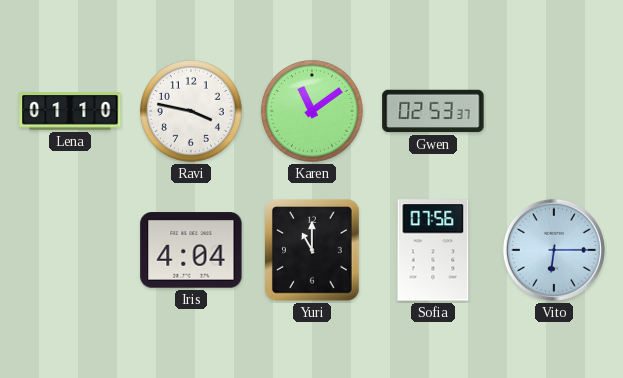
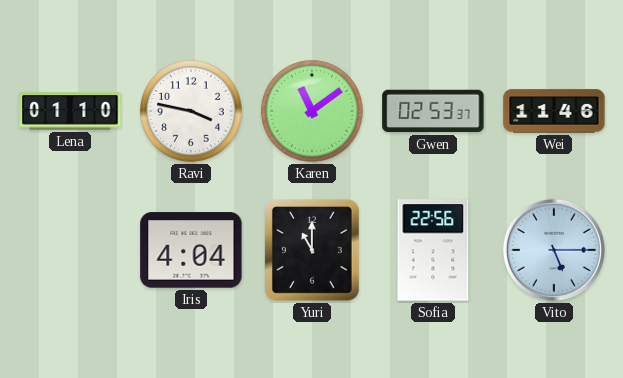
Wei: none -> 11:46 (554, 111)
Sofia: 07:56 -> 22:56 (433, 250)
Vito: 6:15 -> 5:15 (554, 250)
